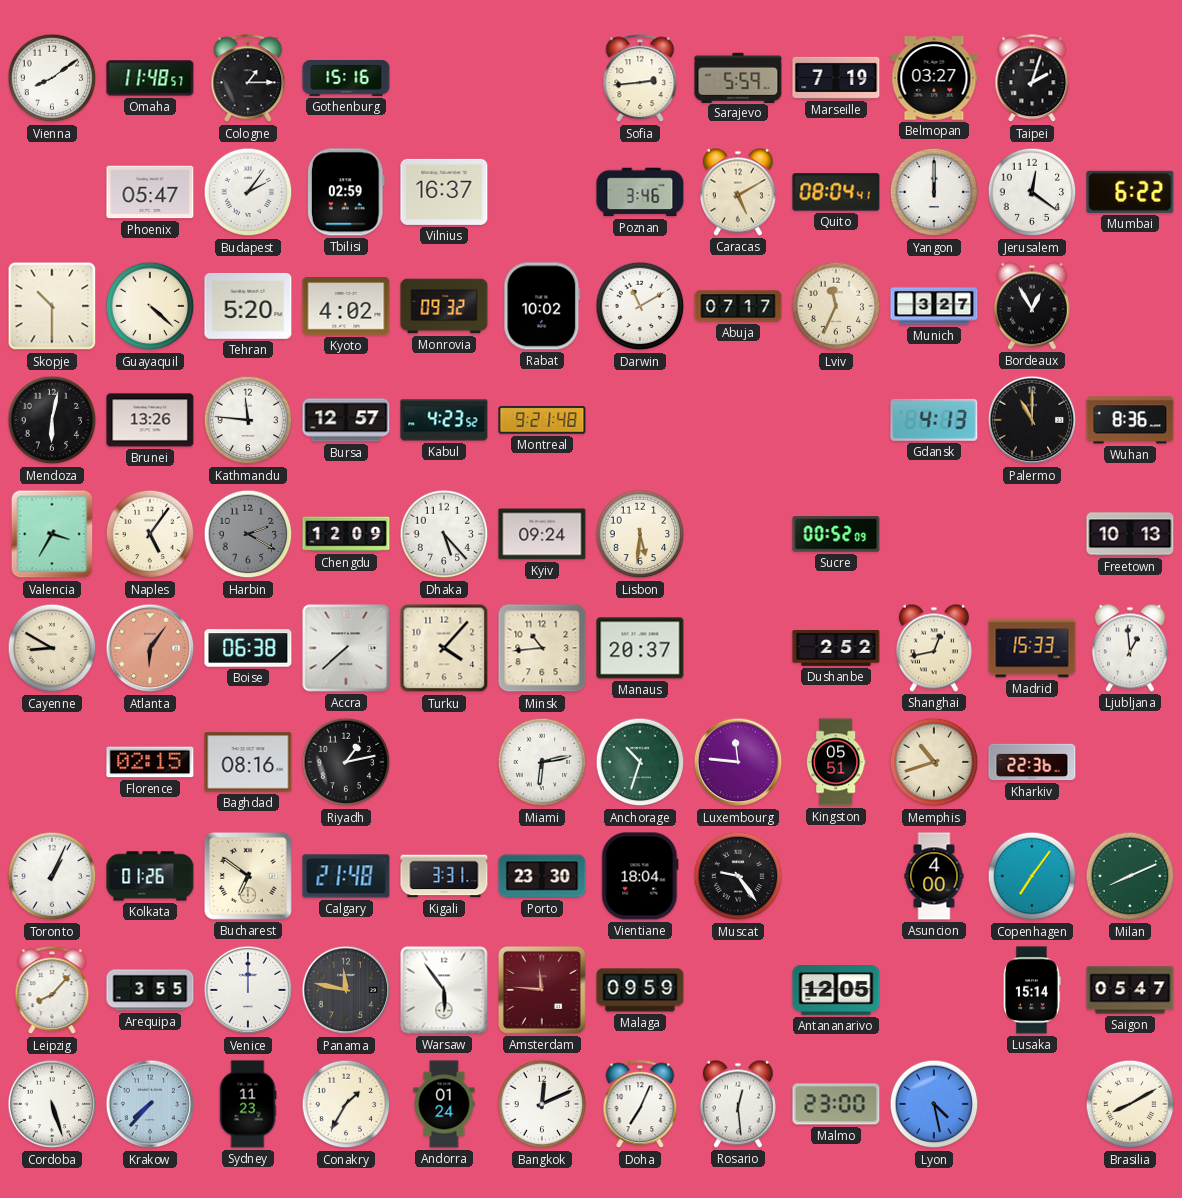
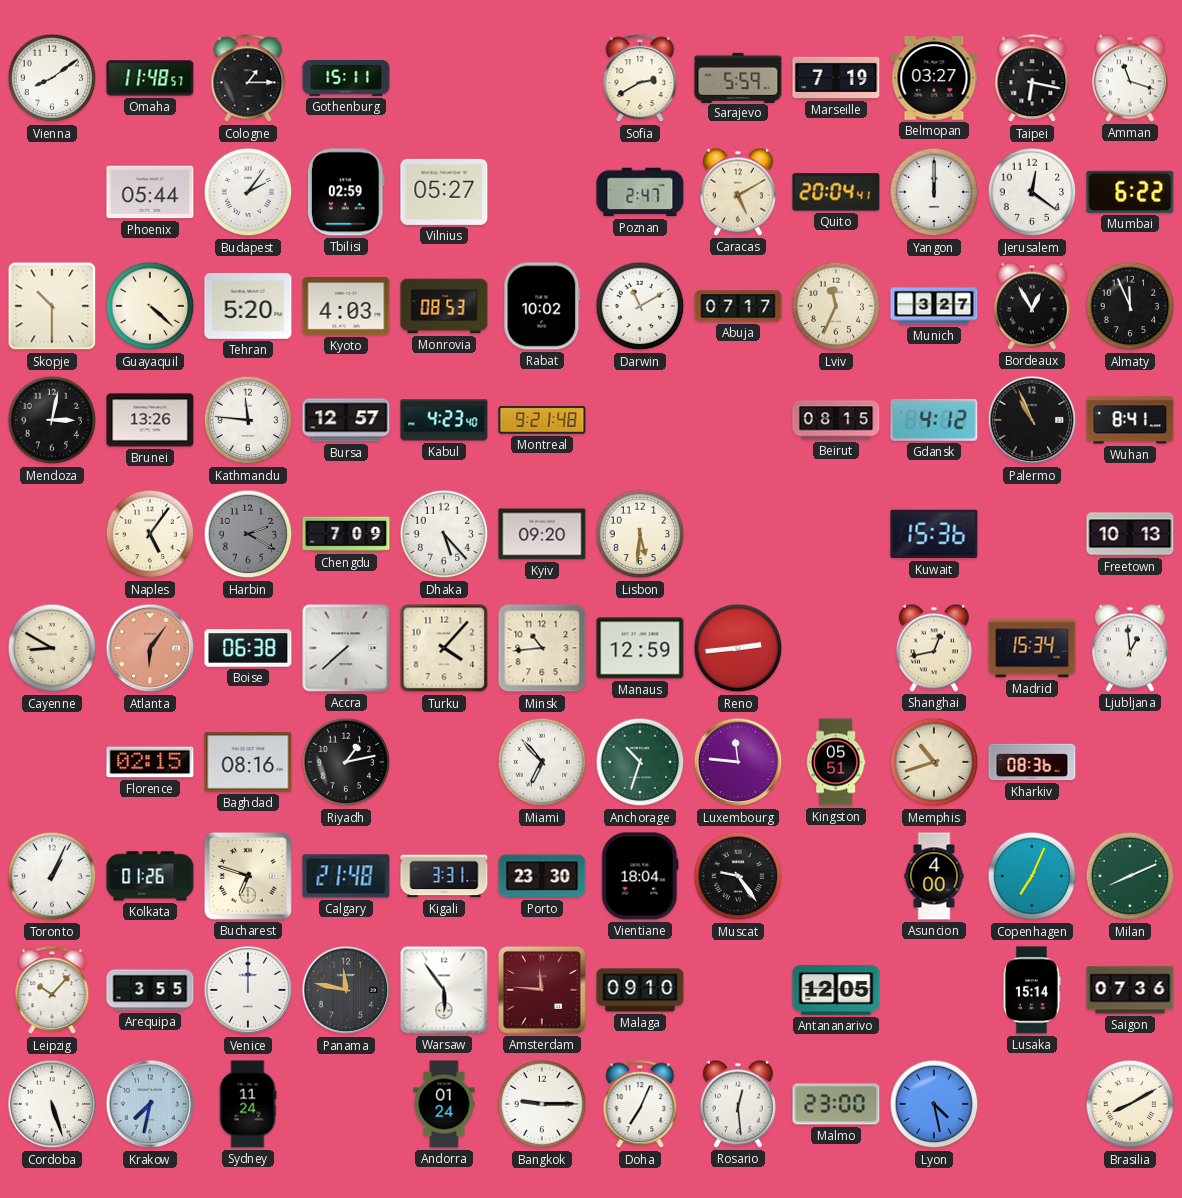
Gothenburg: 15:16 -> 15:11 (346, 79)
Sofia: 2:44 -> 2:40 (640, 79)
Taipei: 2:03 -> 6:17 (1032, 79)
Amman: none -> 11:18 (1130, 78)
Phoenix: 05:47 -> 05:44 (150, 192)
Vilnius: 16:37 -> 05:27 (444, 192)
Poznan: 3:46 -> 2:47 (640, 192)
Quito: 08:04 -> 20:04 (836, 192)
Kyoto: 4:02 -> 4:03 (346, 306)
Monrovia: 09:32 -> 08:53 (444, 306)
Almaty: none -> 11:56 (1130, 306)
Mendoza: 6:02 -> 3:02 (52, 420)
Kabul: 4:23:52 -> 4:23:40 (444, 420)
Beirut: none -> 08:15 (836, 420)
Gdansk: 4:13 -> 4:12 (934, 420)
Palermo: 11:00 -> 10:56 (1032, 420)
Wuhan: 8:36 -> 8:41 (1130, 420)
Valencia: 3:35 -> none (52, 534)
Chengdu: 12:09 -> 7:09 (346, 534)
Kyiv: 09:24 -> 09:20 (542, 534)
Sucre: 00:52 -> none (836, 534)
Kuwait: none -> 15:36 (934, 534)
Manaus: 20:37 -> 12:59 (640, 648)
Reno: none -> 2:44 (738, 648)
Dushanbe: 2:52 -> none (836, 648)
Madrid: 15:33 -> 15:34 (1032, 648)
Miami: 6:13 -> 6:53 (542, 762)
Kharkiv: 22:36 -> 08:36 (1032, 762)
Bucharest: 6:51 -> 6:48 (248, 876)
Copenhagen: 7:06 -> 7:04 (1032, 876)
Leipzig: 8:07 -> 10:07 (52, 991)
Malaga: 09:59 -> 09:10 (640, 990)
Saigon: 05:47 -> 07:36 (1130, 990)
Krakow: 7:37 -> 7:32 (150, 1104)
Sydney: 11:23 -> 11:24 (248, 1104)
Conakry: 1:35 -> none (346, 1104)
Bangkok: 12:11 -> 9:15 (542, 1104)
